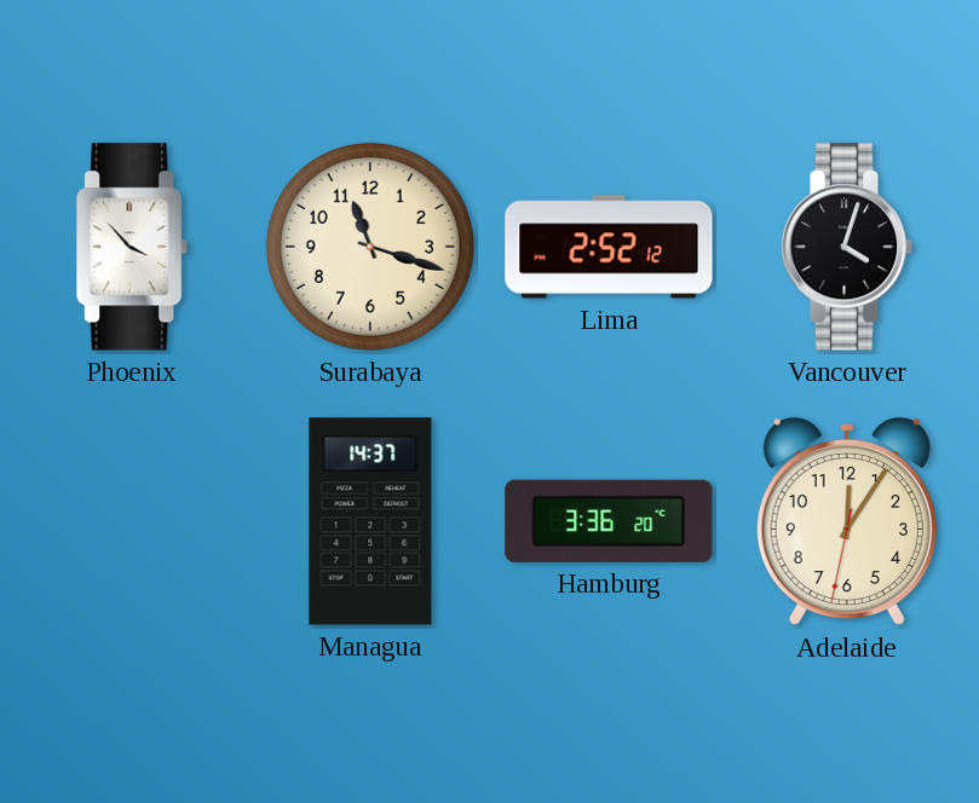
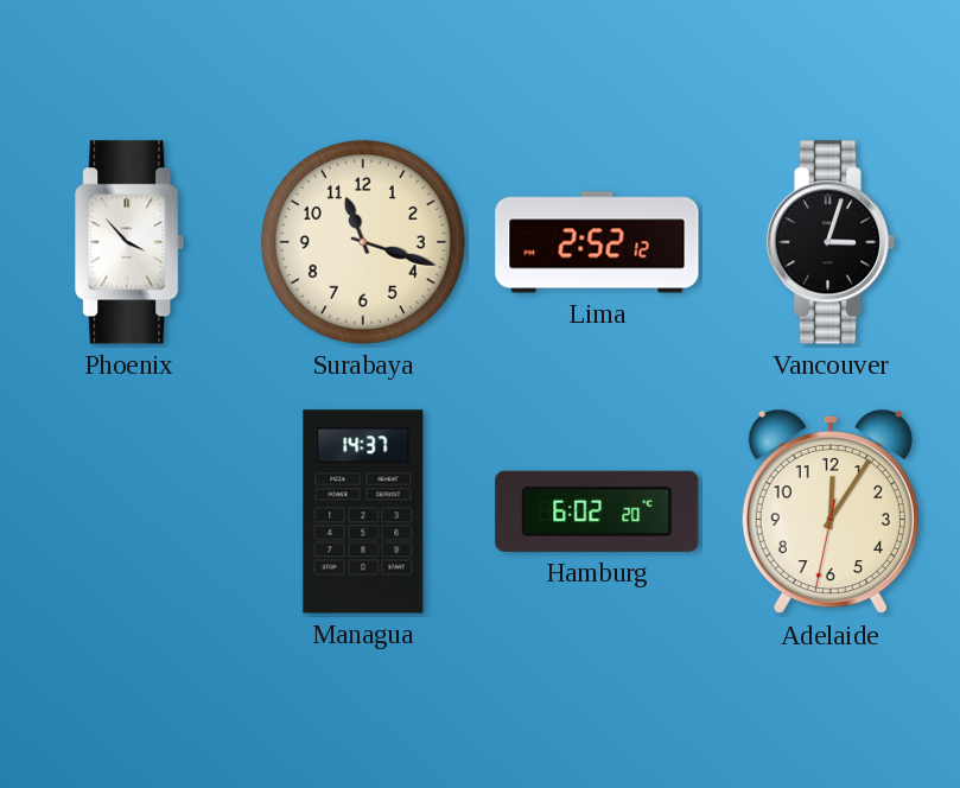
Vancouver: 4:03 -> 3:03 (831, 242)
Hamburg: 3:36 -> 6:02 (597, 511)
